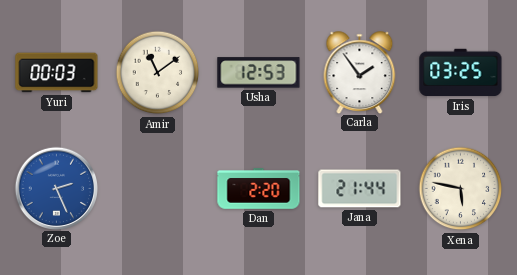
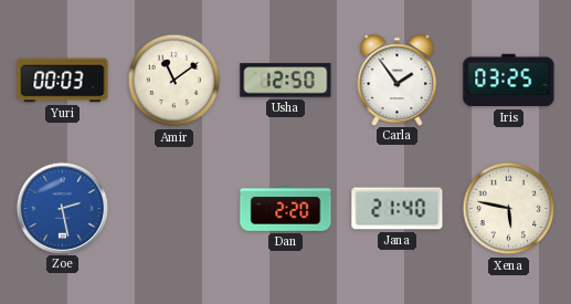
Usha: 12:53 -> 12:50 (286, 81)
Zoe: 2:26 -> 2:28 (62, 208)
Jana: 21:44 -> 21:40 (398, 209)
